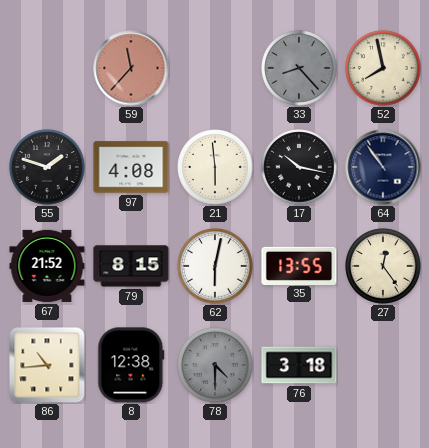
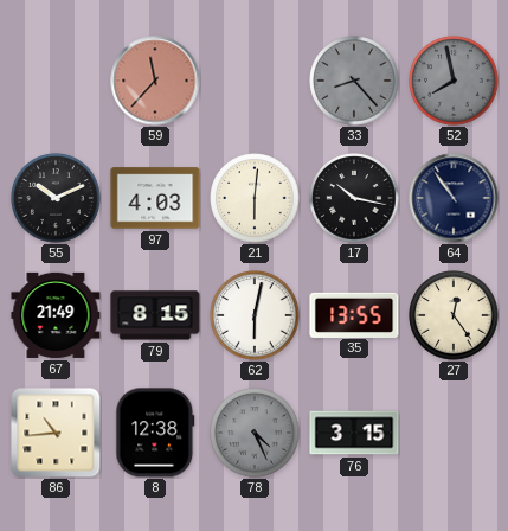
52 dial: cream -> grey (454, 81)
55: 1:48 -> 10:11 (56, 198)
97: 4:08 -> 4:03 (155, 198)
21: 5:59 -> 6:01 (255, 198)
67: 21:52 -> 21:49 (56, 315)
78: 4:30 -> 4:26 (255, 433)
76: 3:18 -> 3:15 (354, 433)
